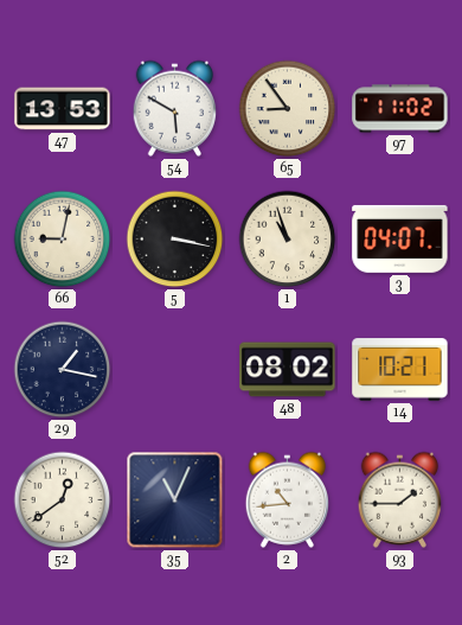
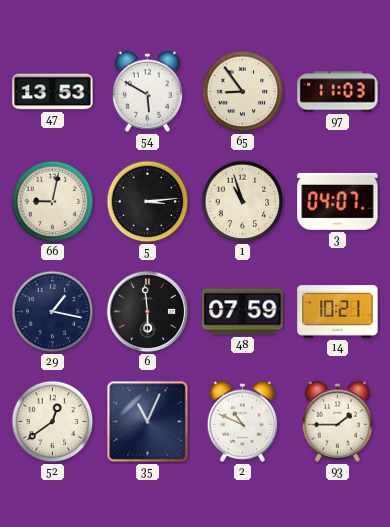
97: 11:02 -> 11:03 (338, 92)
5: 3:17 -> 3:14 (148, 202)
6: none -> 5:59 (148, 312)
48: 08:02 -> 07:59 (243, 312)
2: 10:44 -> 10:49 (243, 421)
